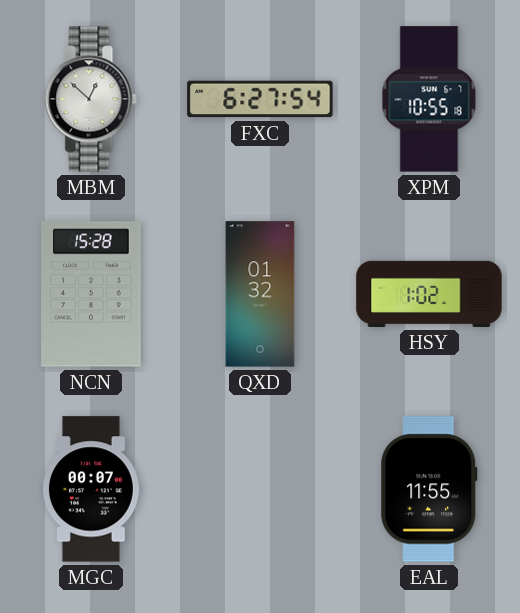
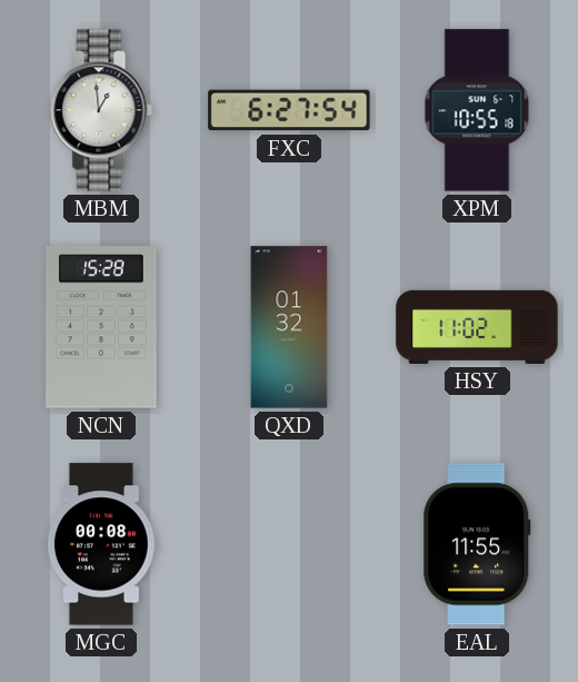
MBM: 12:52 -> 12:59 (101, 110)
HSY: 1:02 -> 11:02 (477, 327)
MGC: 00:07 -> 00:08 (102, 544)
